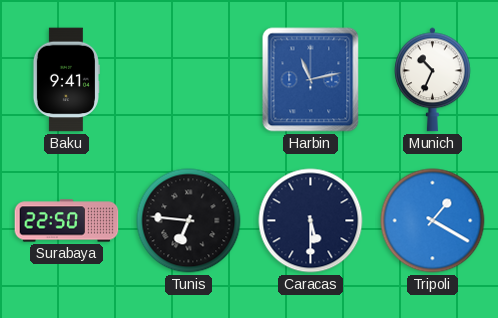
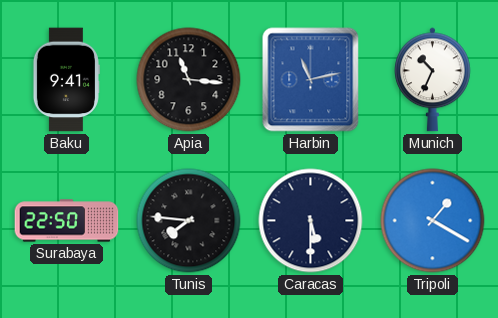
Apia: none -> 11:16 (189, 80)
Tunis: 6:46 -> 7:46 (189, 221)
